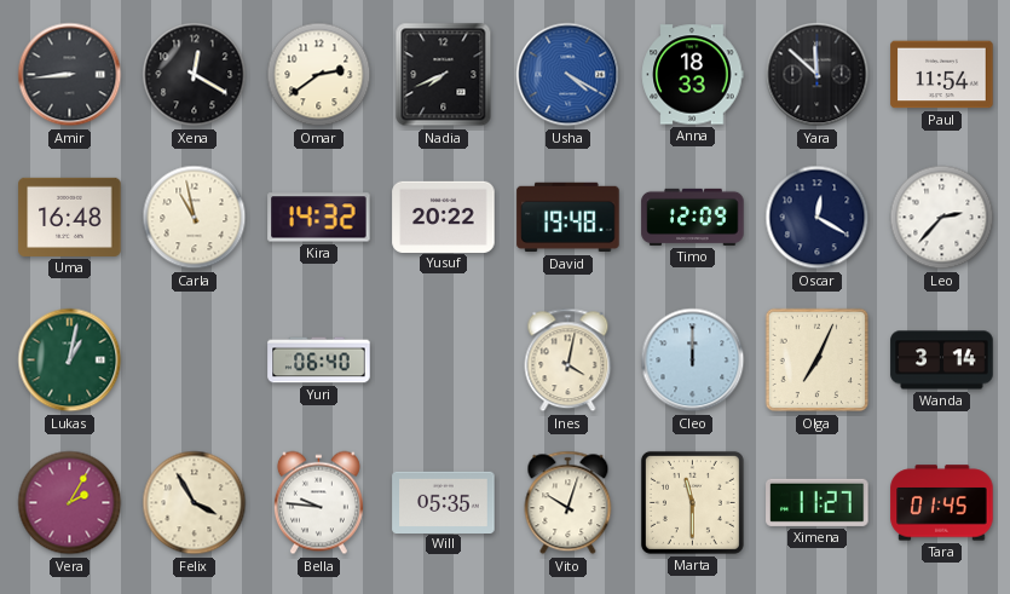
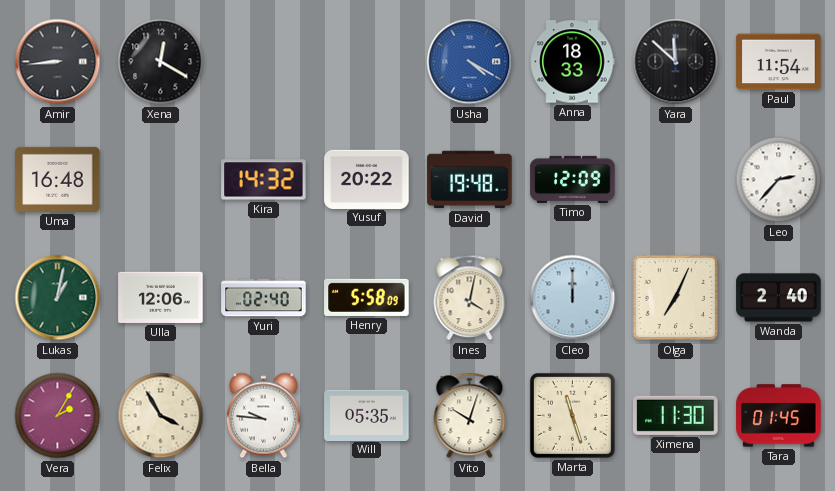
Omar: 2:39 -> none (319, 75)
Nadia: 7:41 -> none (444, 75)
Carla: 10:58 -> none (195, 218)
Oscar: 12:20 -> none (818, 218)
Ulla: none -> 12:06 (161, 297)
Yuri: 06:40 -> 02:40 (264, 298)
Henry: none -> 5:58 (367, 297)
Wanda: 3:14 -> 2:40 (779, 298)
Marta: 11:30 -> 11:27 (572, 415)
Ximena: 11:27 -> 11:30 (676, 415)
